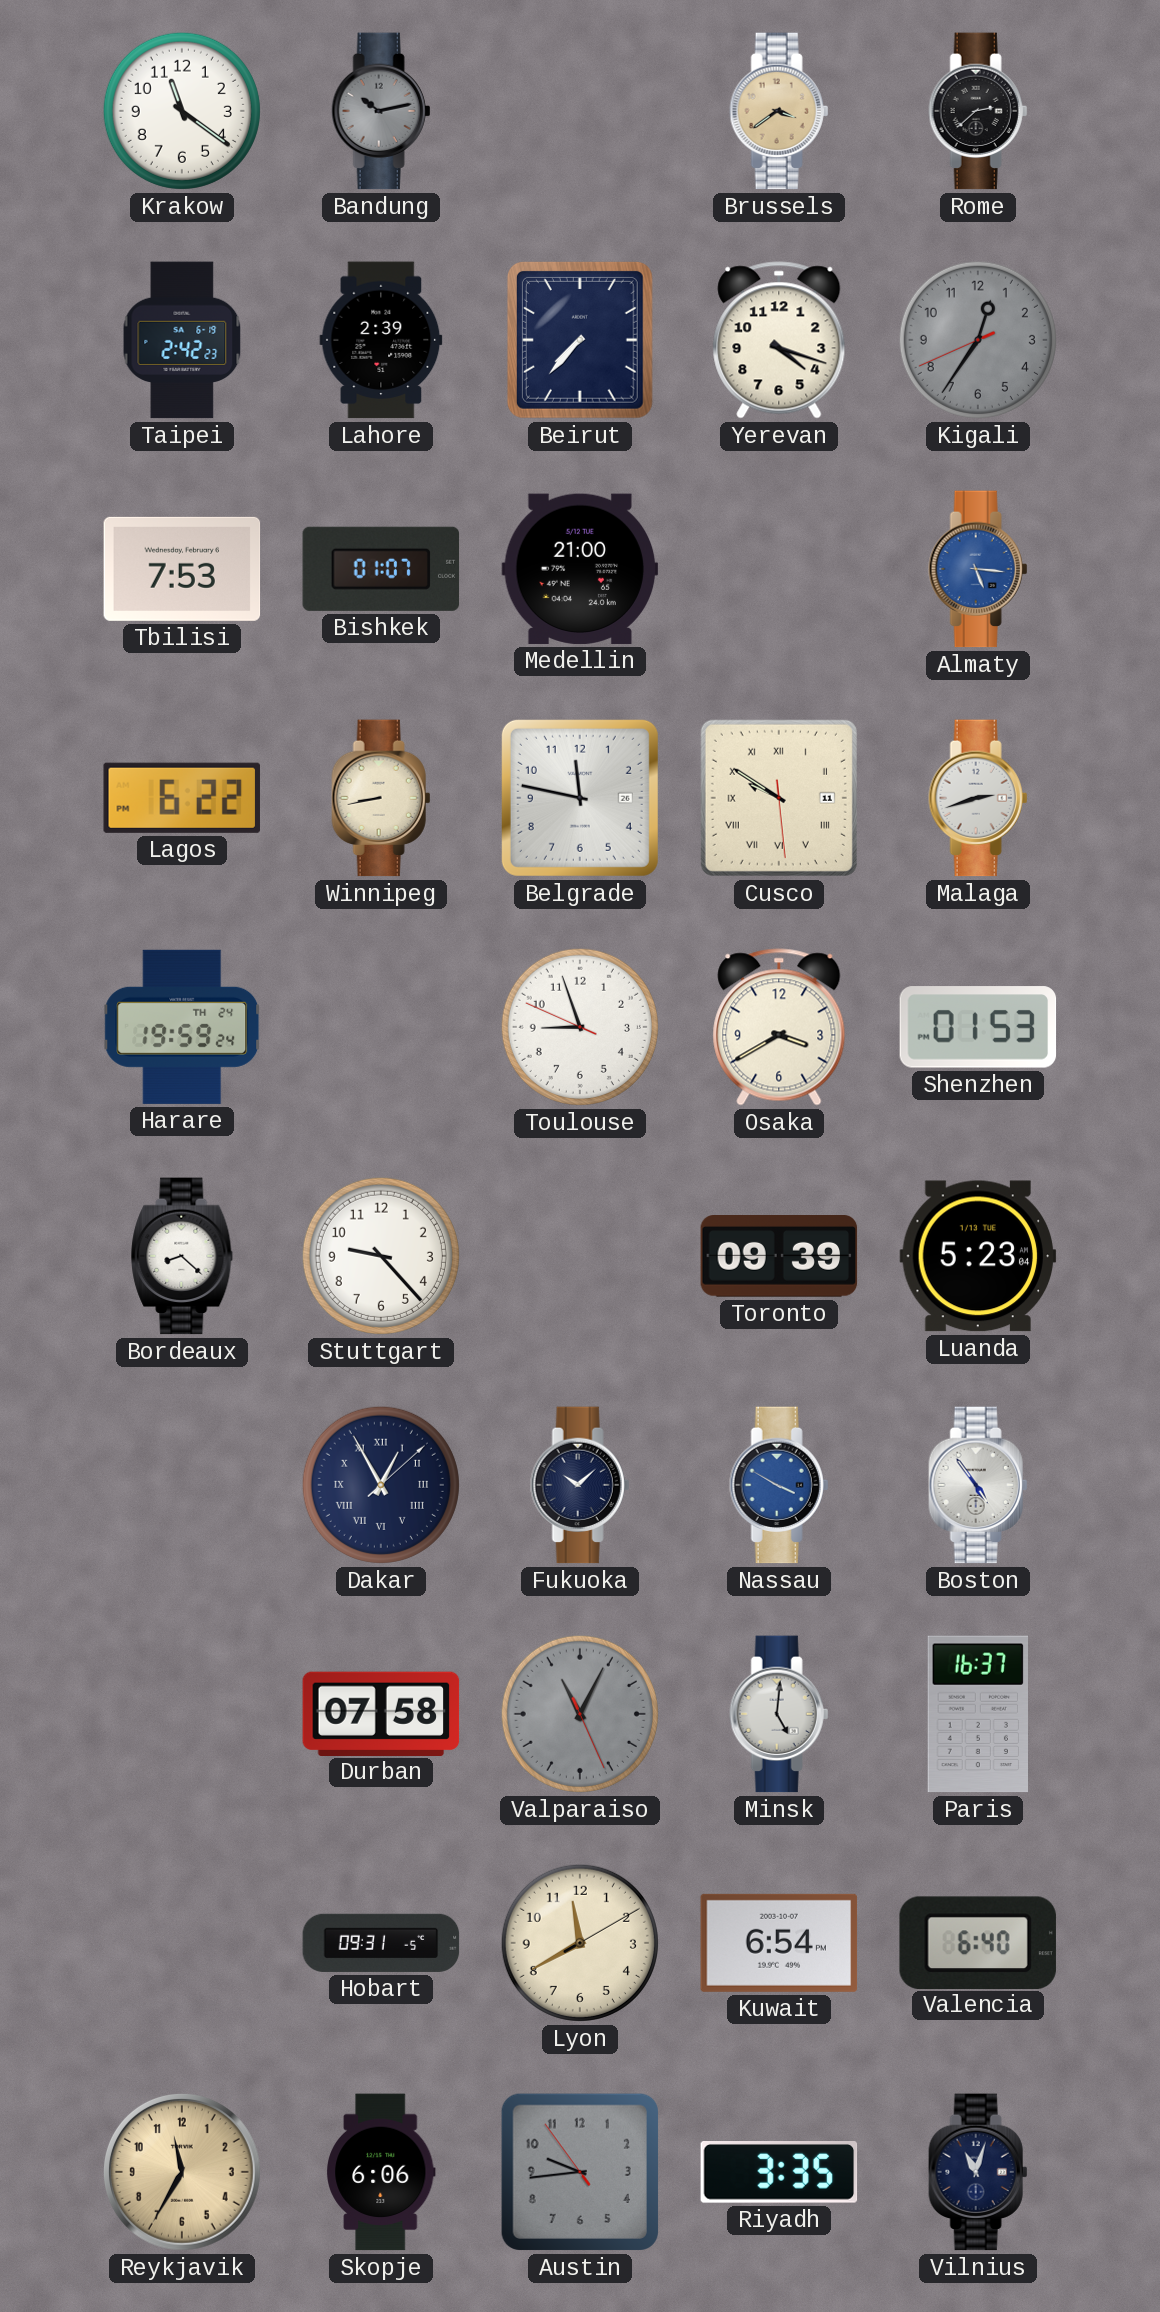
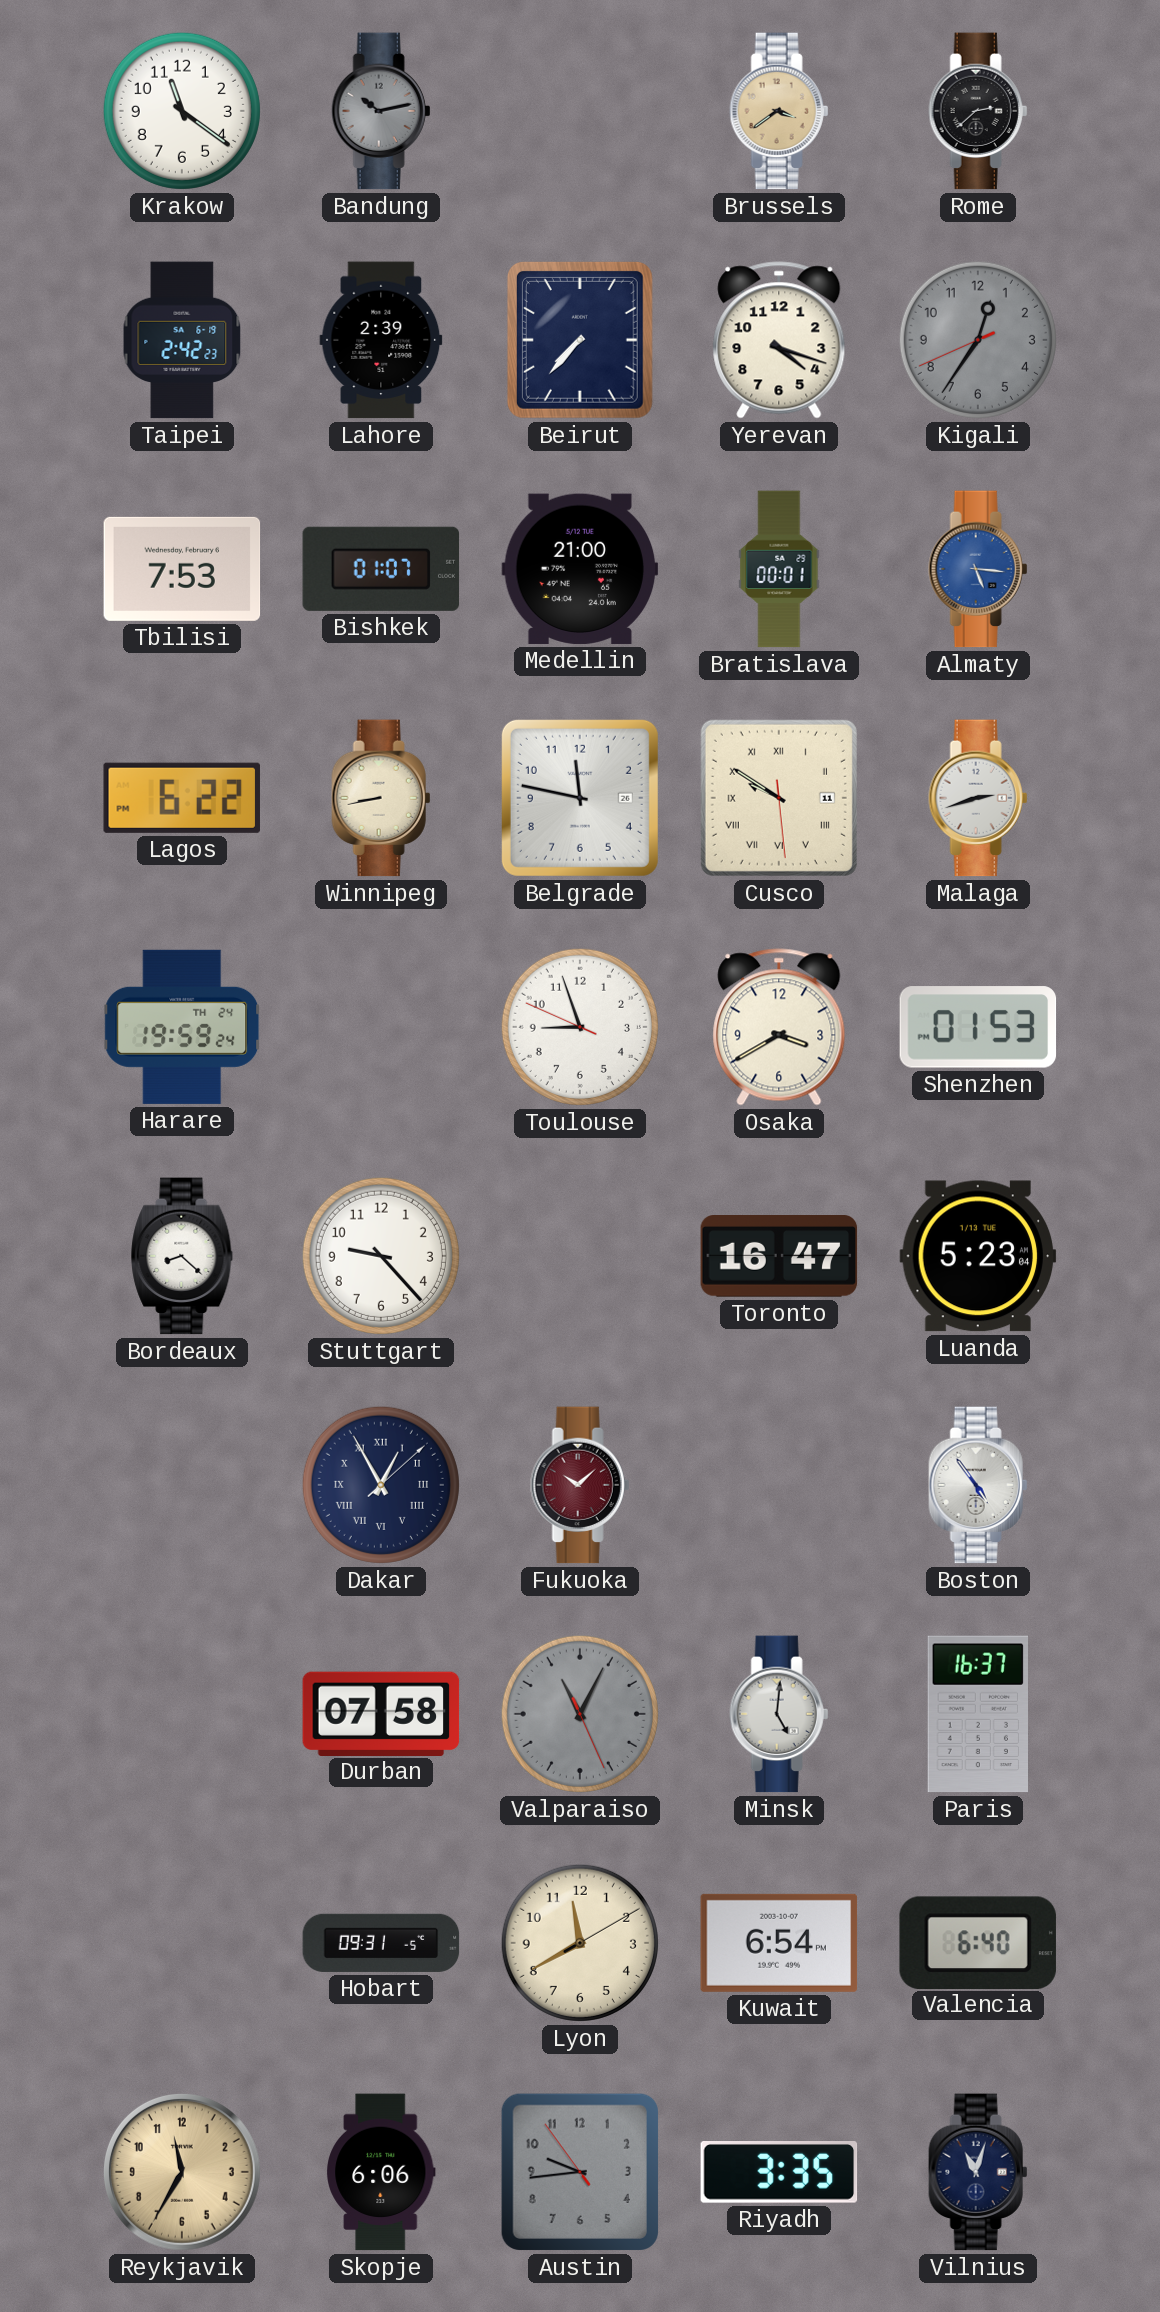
Bratislava: none -> 00:01 (779, 569)
Toronto: 09:39 -> 16:47 (779, 1257)
Fukuoka dial: navy -> burgundy (580, 1485)
Nassau: 3:50 -> none (779, 1485)
